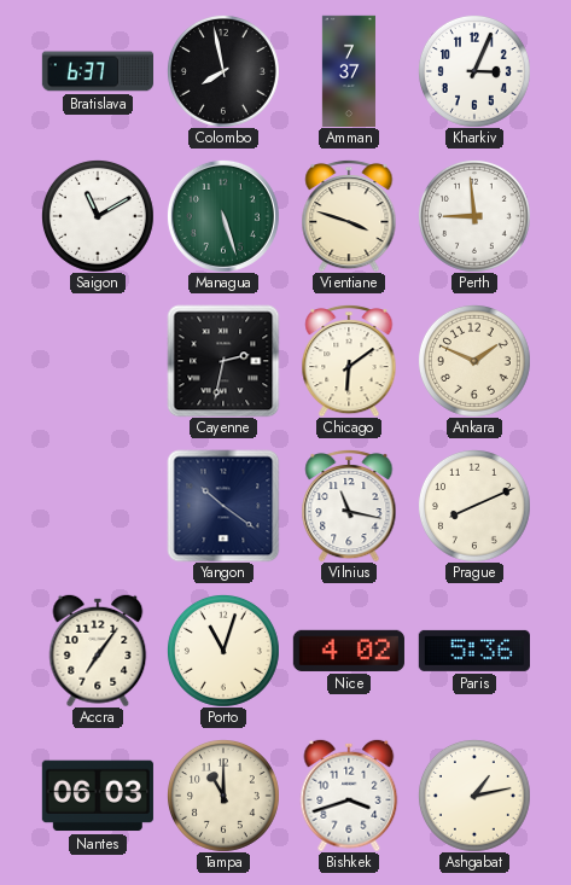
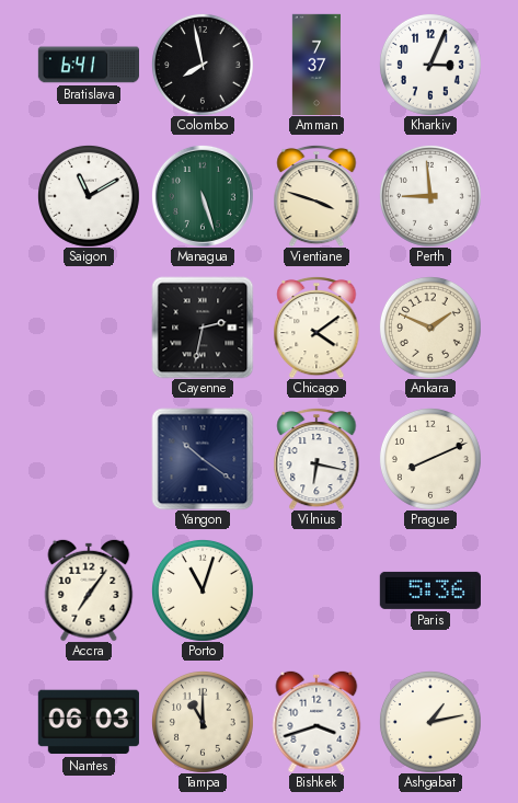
Bratislava: 6:37 -> 6:41 (88, 65)
Chicago: 6:09 -> 4:09 (316, 328)
Vilnius: 11:17 -> 6:17 (316, 459)
Nice: 4:02 -> none (349, 651)
